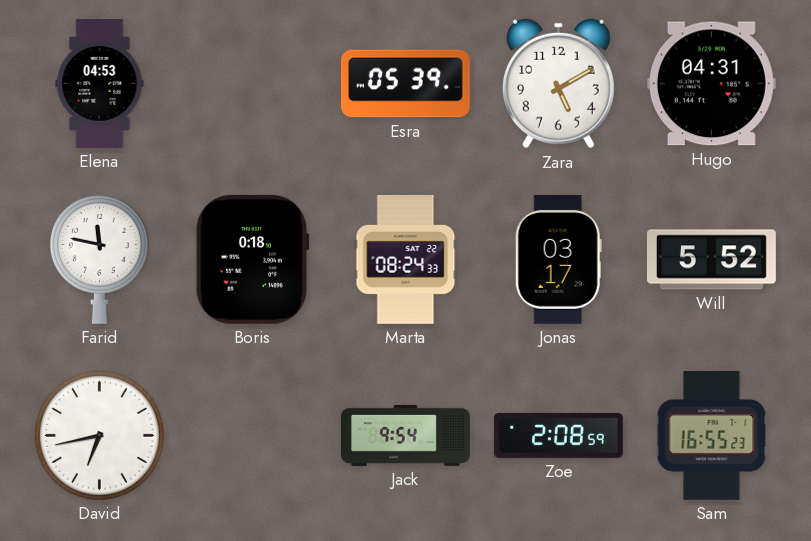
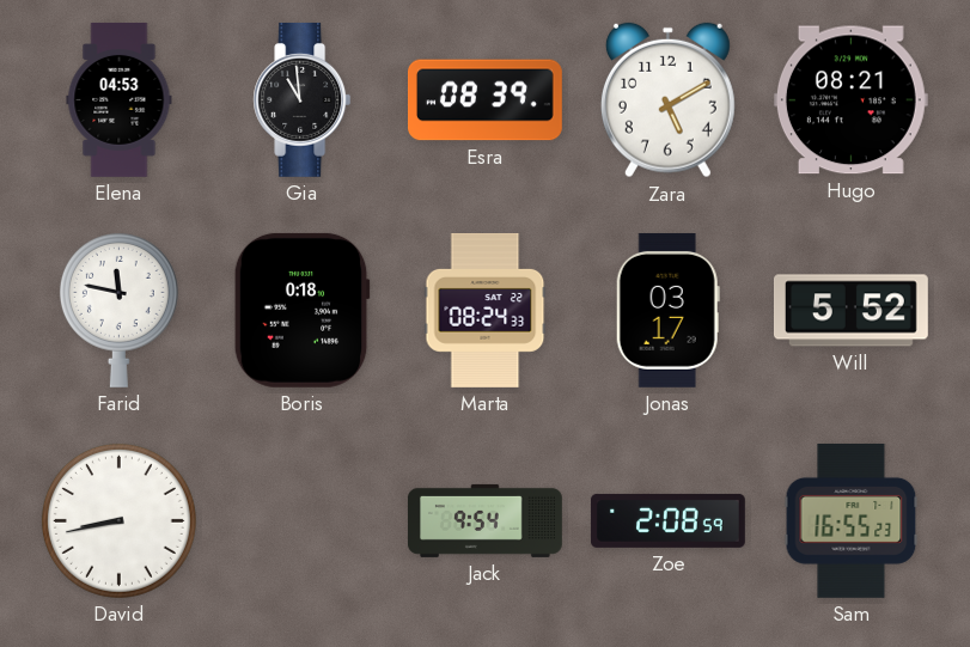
Gia: none -> 10:59 (303, 99)
Esra: 05:39 -> 08:39 (486, 100)
Hugo: 04:31 -> 08:21 (850, 100)
David: 6:43 -> 8:43 (118, 520)
